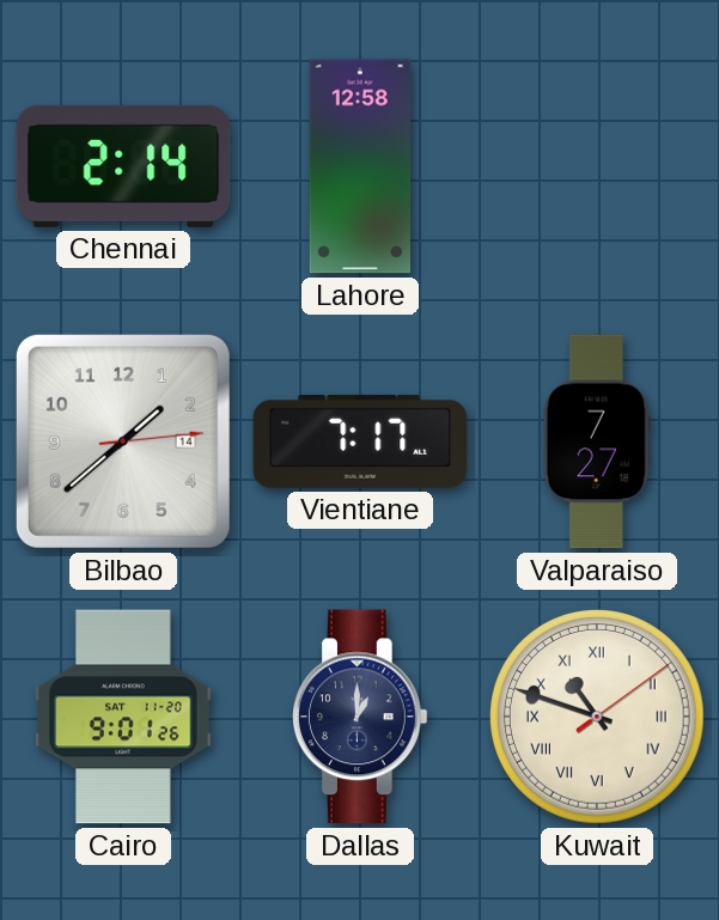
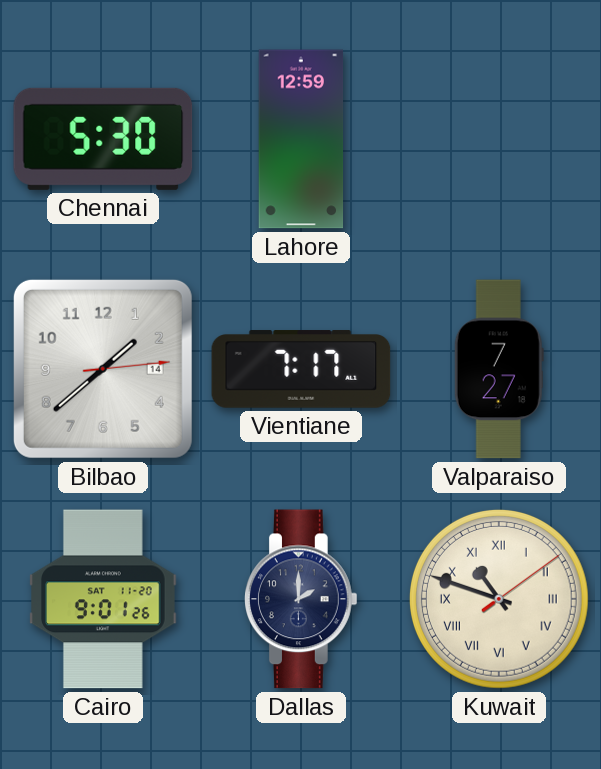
Chennai: 2:14 -> 5:30 (103, 139)
Lahore: 12:58 -> 12:59 (301, 139)
Dallas: 1:00 -> 2:00 (302, 599)
